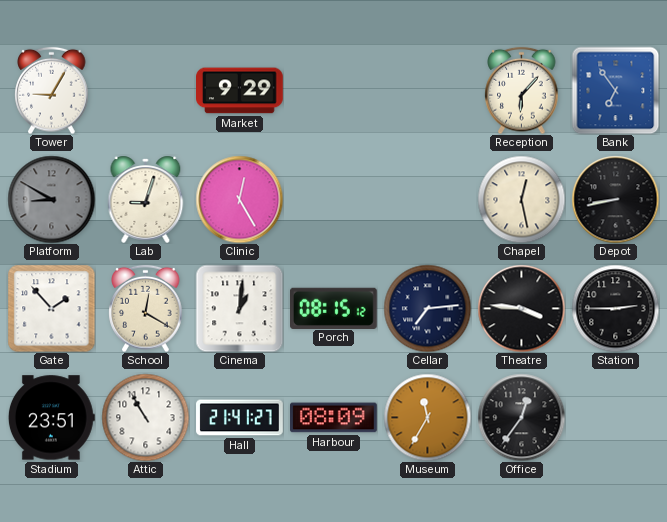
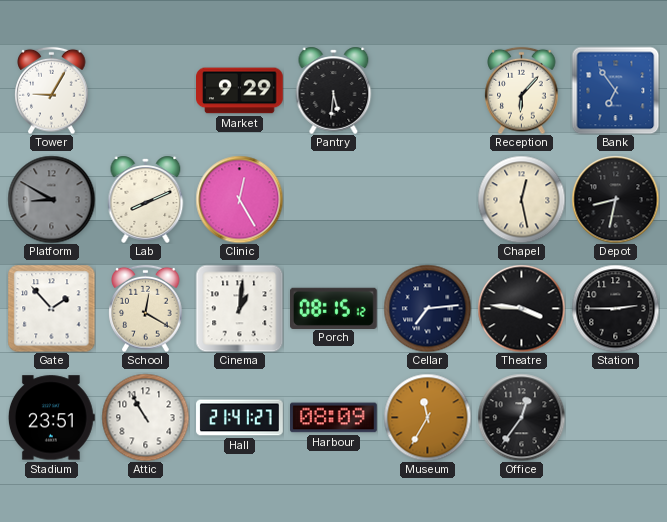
Pantry: none -> 5:31 (334, 90)
Lab: 9:03 -> 8:11 (146, 199)
Depot: 8:43 -> 8:32 (615, 199)
